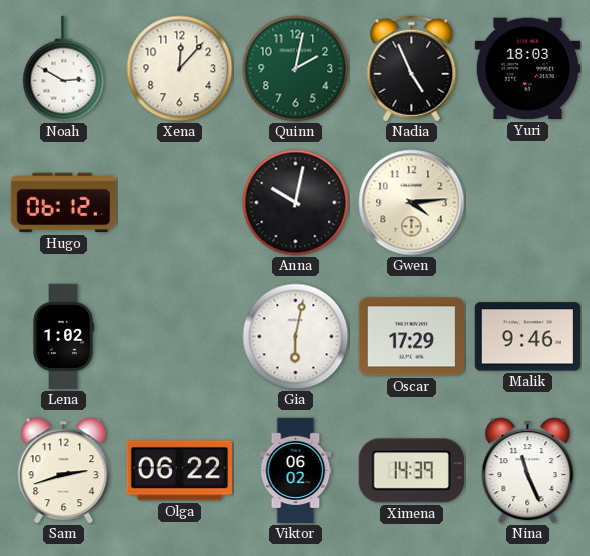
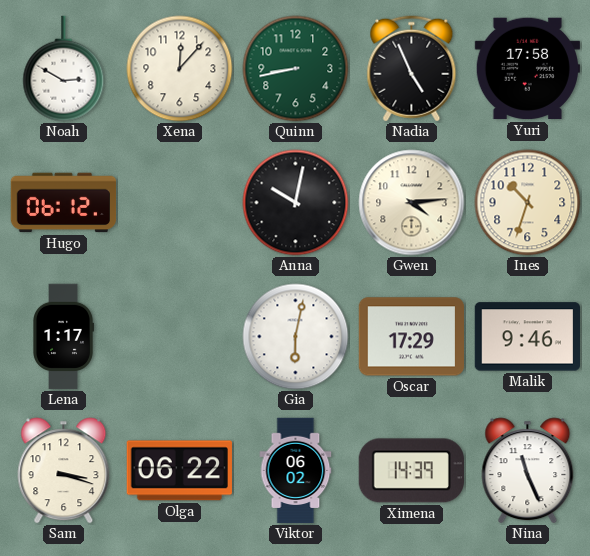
Quinn: 2:02 -> 8:43 (296, 69)
Yuri: 18:03 -> 17:58 (527, 69)
Ines: none -> 10:33 (528, 203)
Lena: 1:02 -> 1:17 (64, 337)
Sam: 2:42 -> 3:18 (64, 471)
